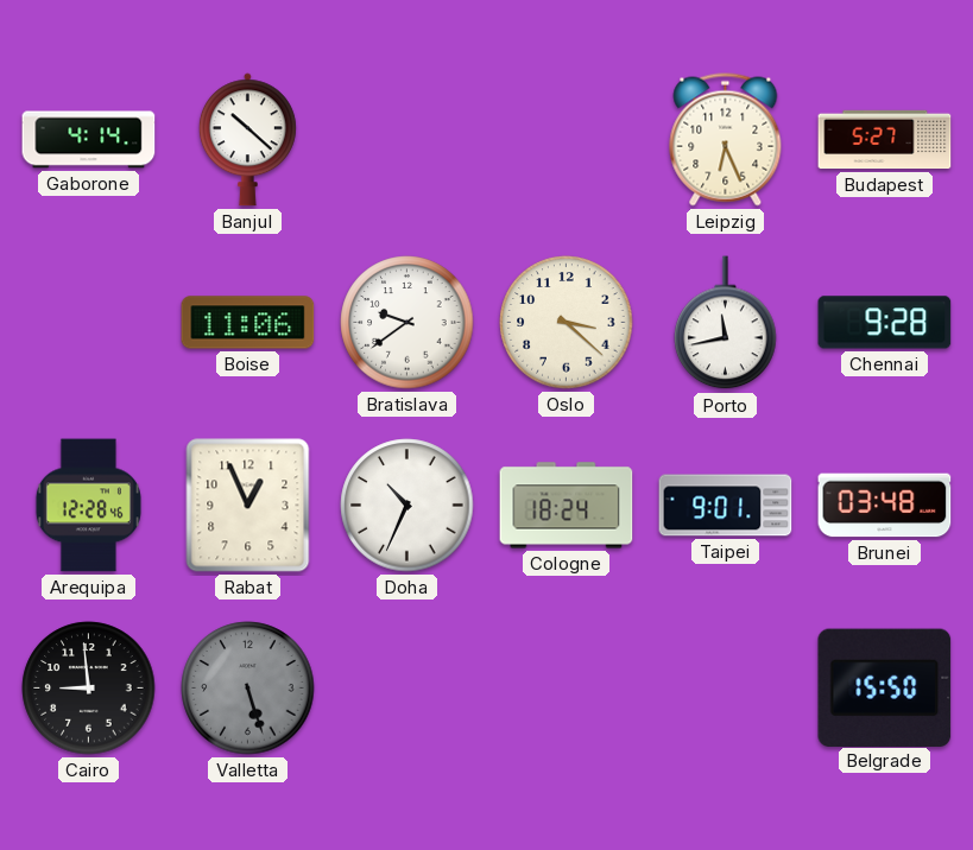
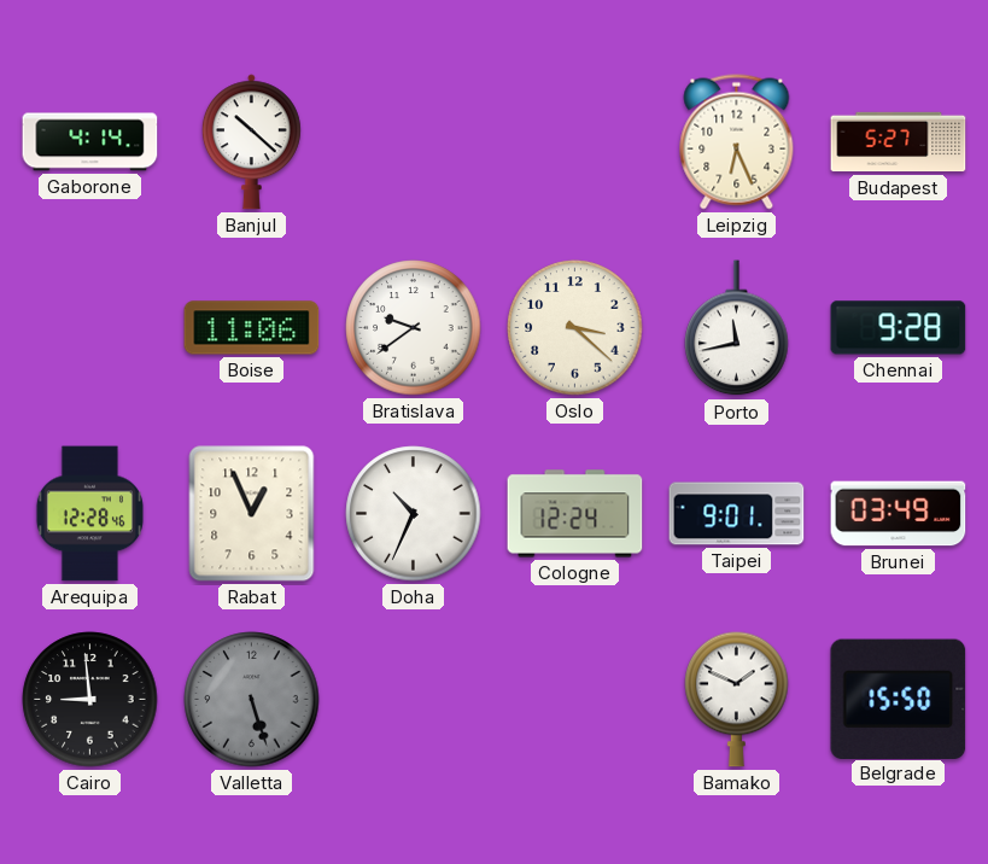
Cologne: 18:24 -> 12:24 (575, 514)
Brunei: 03:48 -> 03:49 (899, 514)
Bamako: none -> 1:49 (737, 699)
